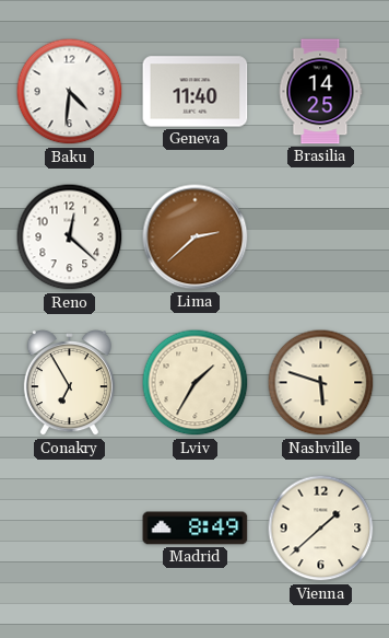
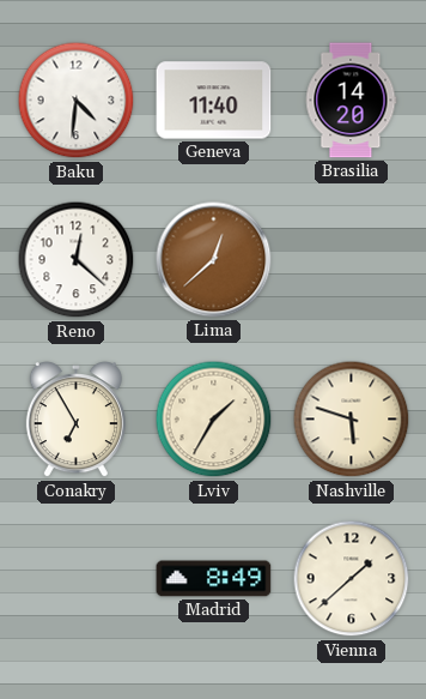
Brasilia: 14:25 -> 14:20 (351, 101)
Lima: 2:38 -> 12:38 (214, 260)
